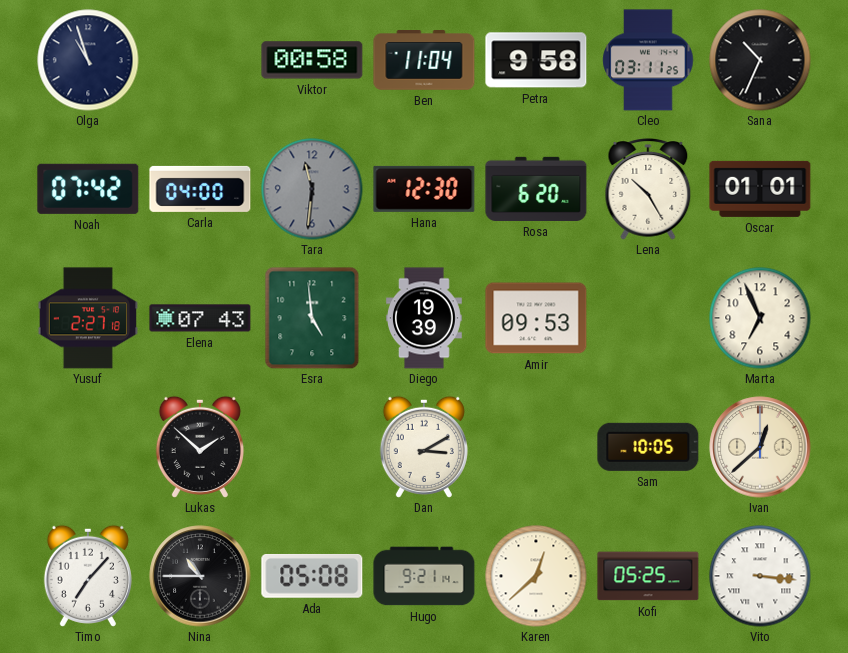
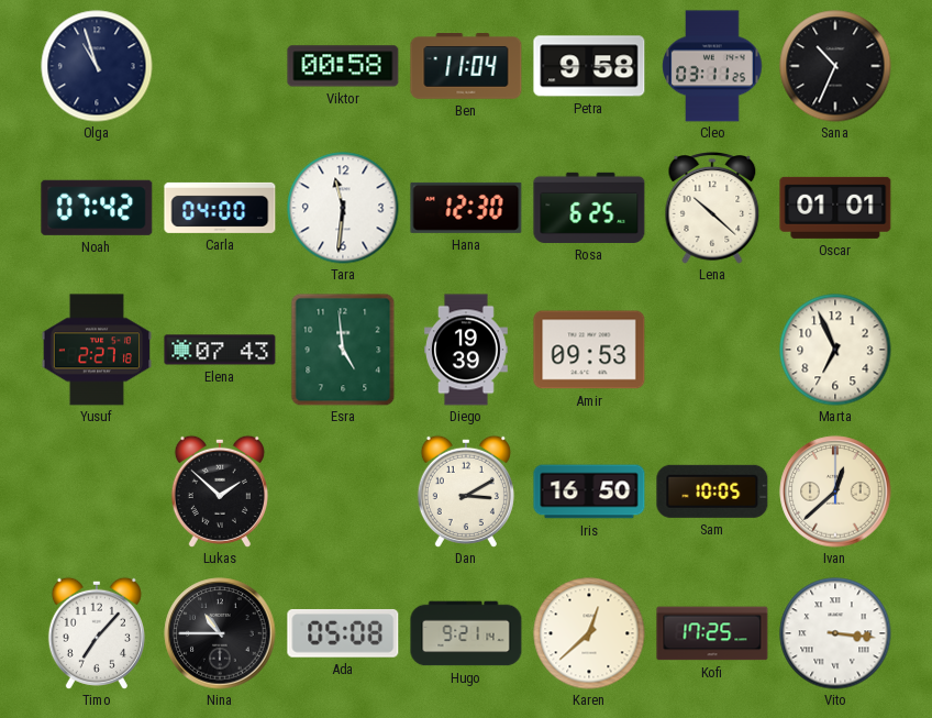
Tara dial: grey -> white (343, 208)
Rosa: 6:20 -> 6:25 (589, 208)
Lena: 10:25 -> 10:22 (712, 208)
Iris: none -> 16:50 (589, 491)
Kofi: 05:25 -> 17:25 (712, 633)
